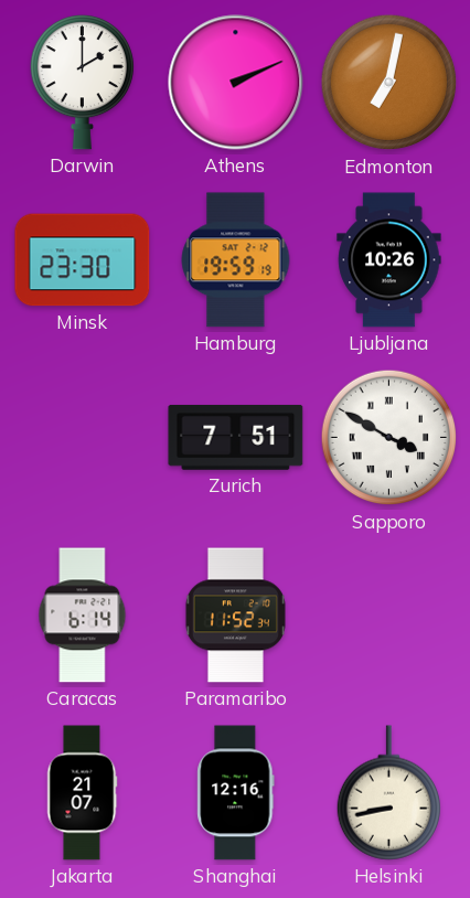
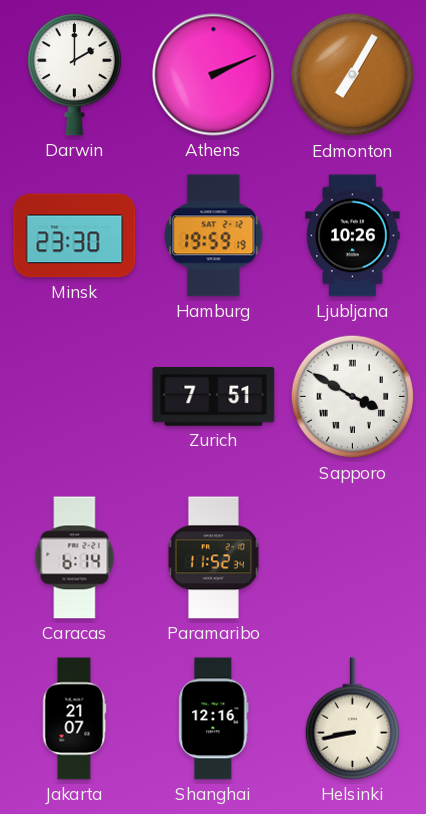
Edmonton: 7:02 -> 7:05 (353, 75)
